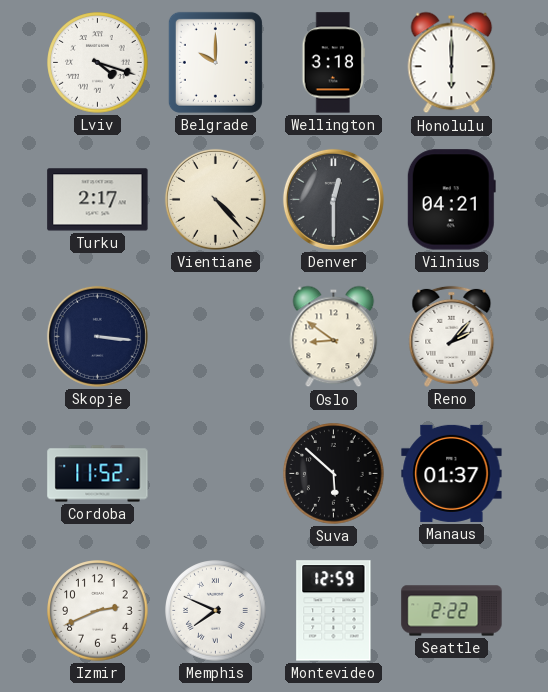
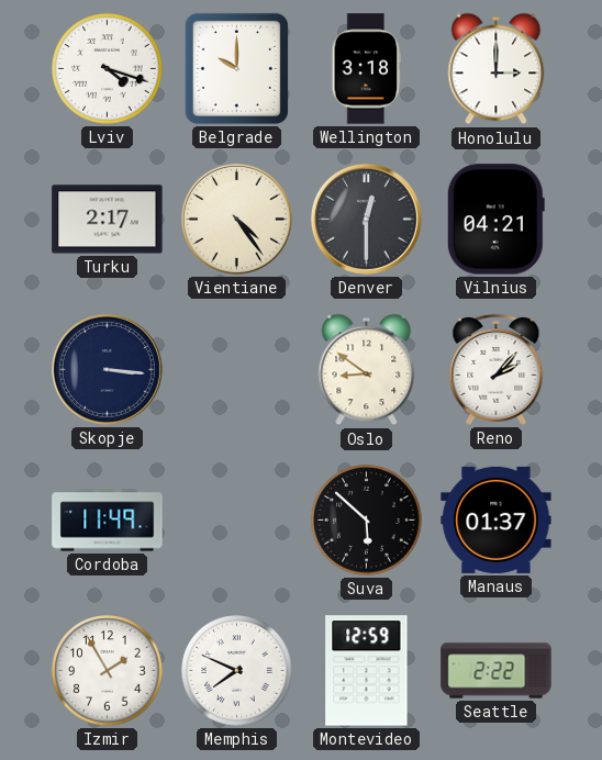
Honolulu: 6:00 -> 3:00 (497, 69)
Vientiane: 4:23 -> 4:24 (236, 219)
Cordoba: 11:52 -> 11:49 (108, 521)
Izmir: 2:41 -> 1:55 (108, 671)
